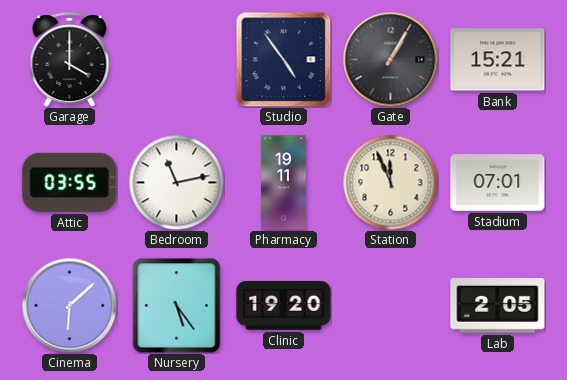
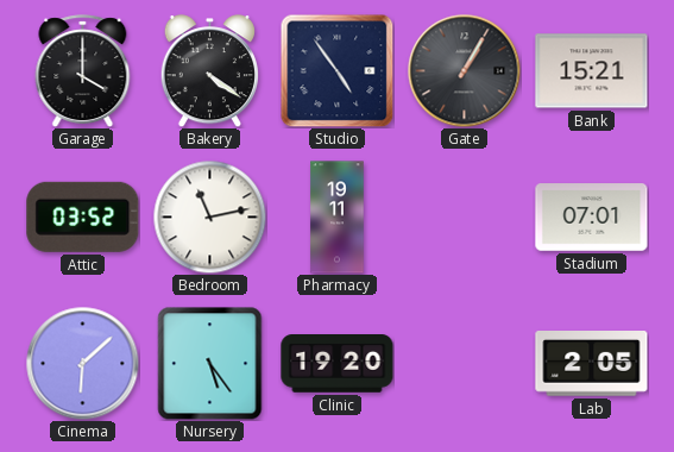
Bakery: none -> 4:21 (209, 71)
Attic: 03:55 -> 03:52 (83, 216)
Station: 11:56 -> none (390, 182)
